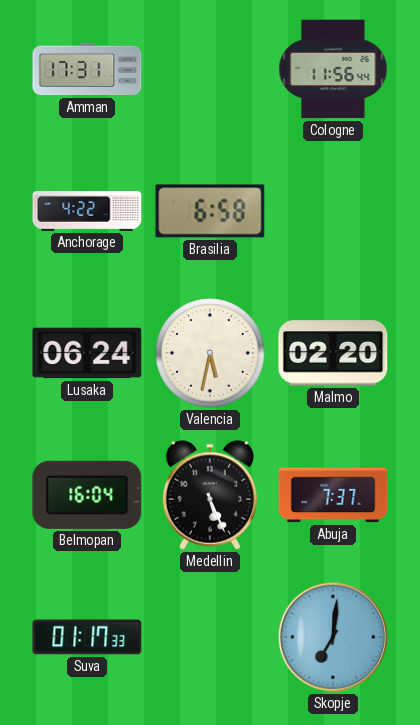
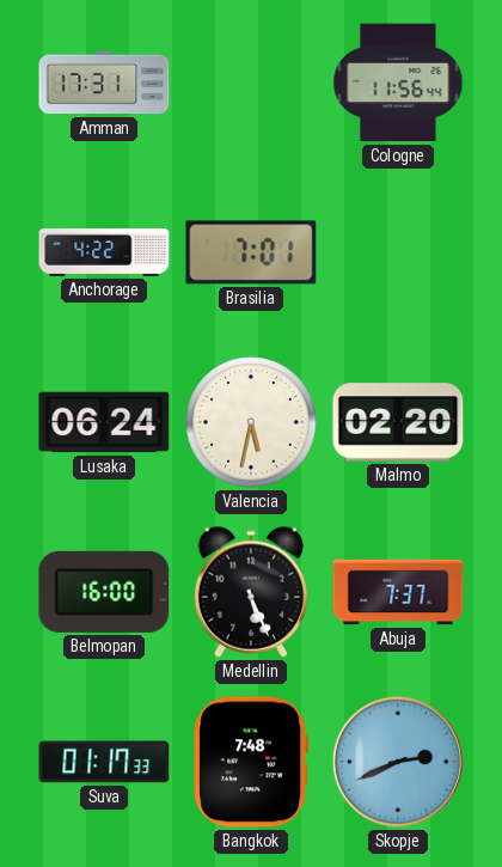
Brasilia: 6:58 -> 7:01 (251, 252)
Belmopan: 16:04 -> 16:00 (104, 592)
Bangkok: none -> 7:48 (250, 762)
Skopje: 7:01 -> 2:41 (398, 762)
